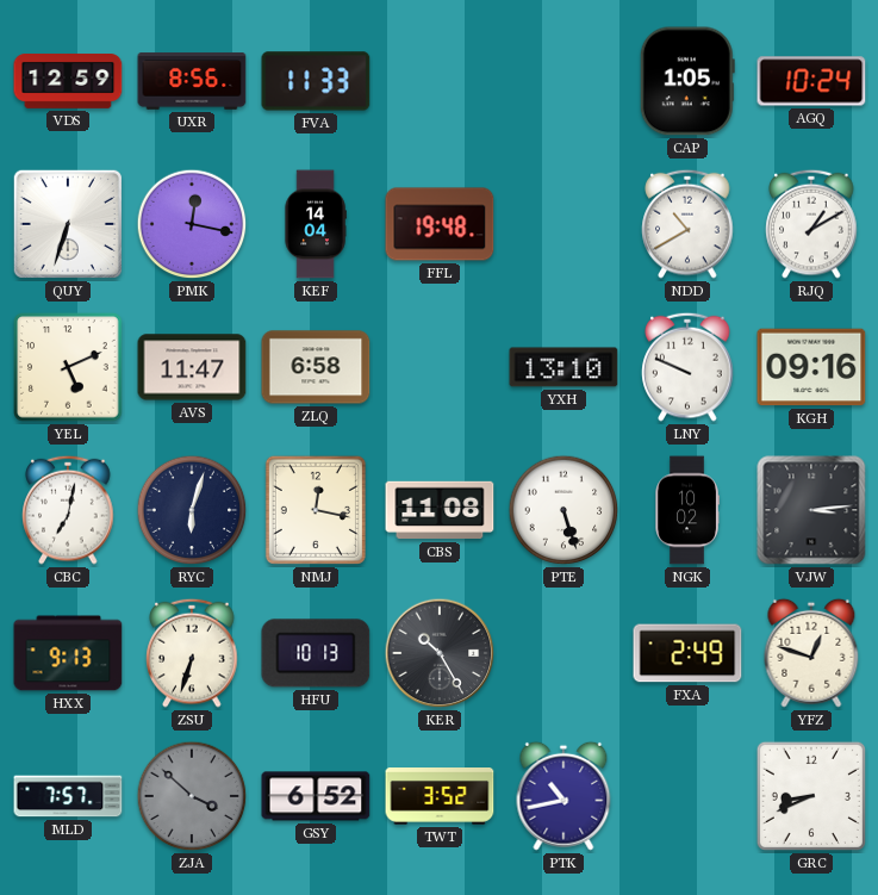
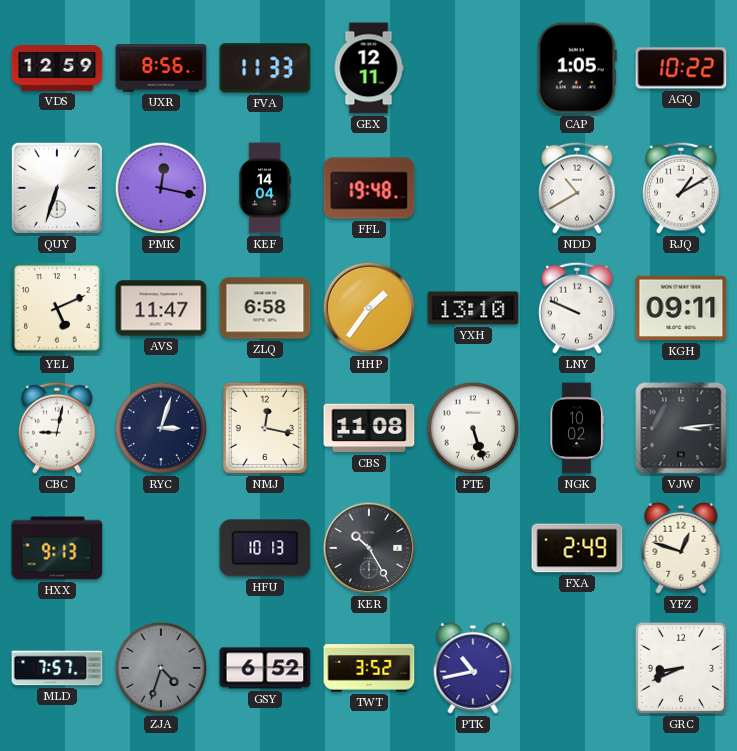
GEX: none -> 12:11 (369, 68)
AGQ: 10:24 -> 10:22 (681, 68)
HHP: none -> 1:36 (369, 308)
KGH: 09:16 -> 09:11 (681, 308)
CBC: 7:02 -> 9:02 (57, 428)
RYC: 6:03 -> 3:03 (161, 428)
ZSU: 6:33 -> none (192, 653)
ZJA: 3:52 -> 4:33 (161, 668)
